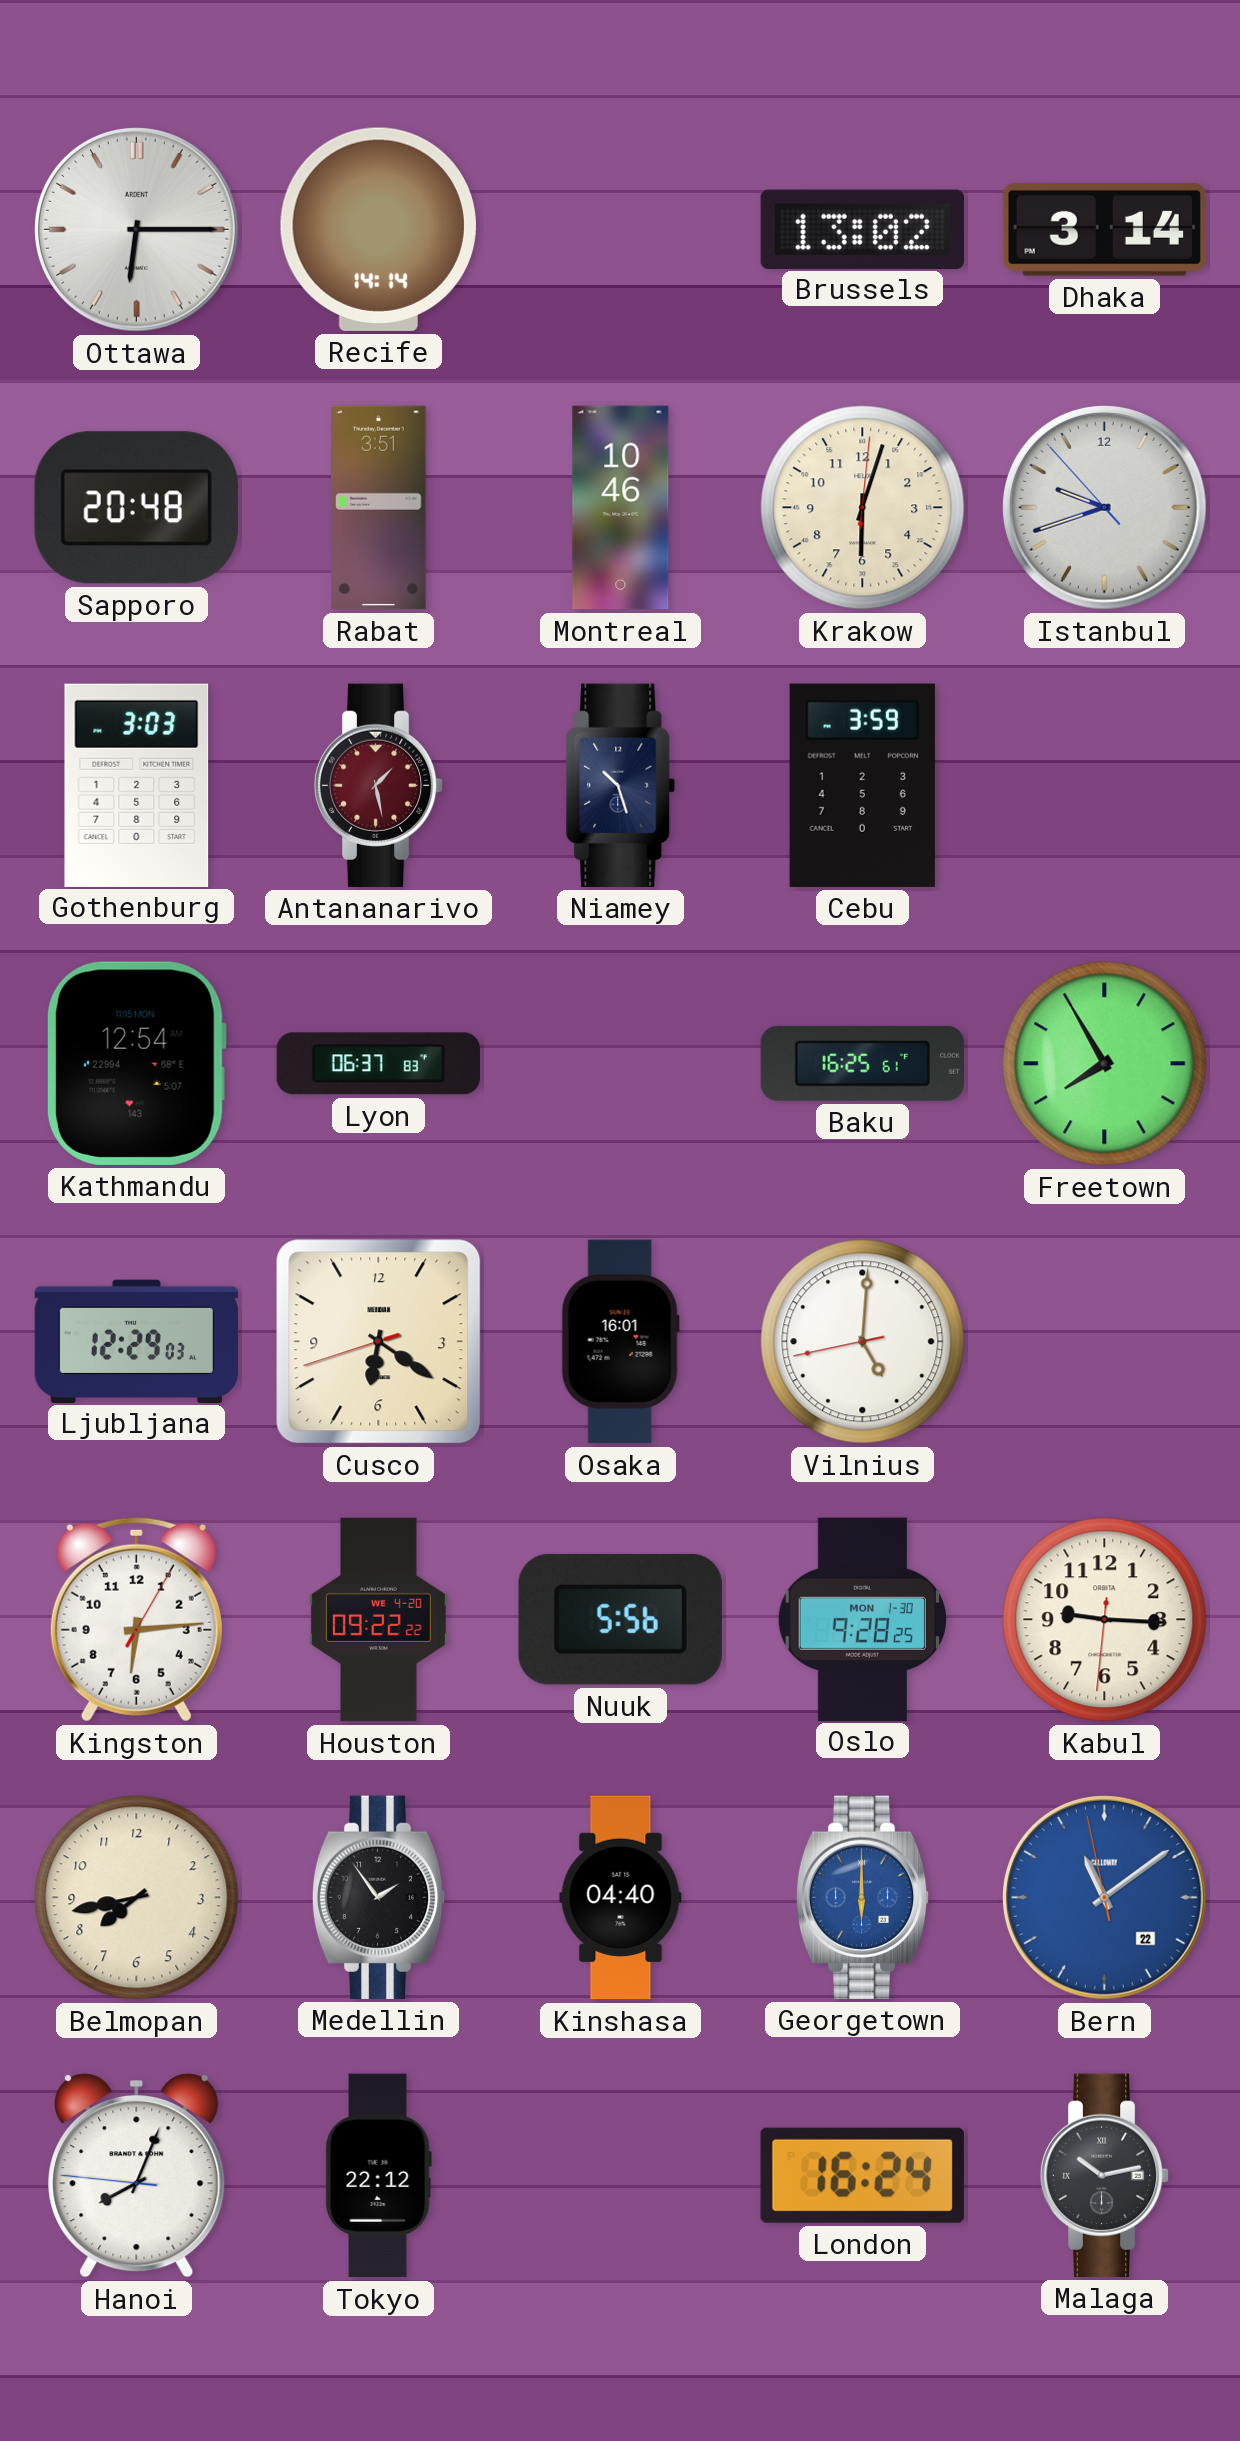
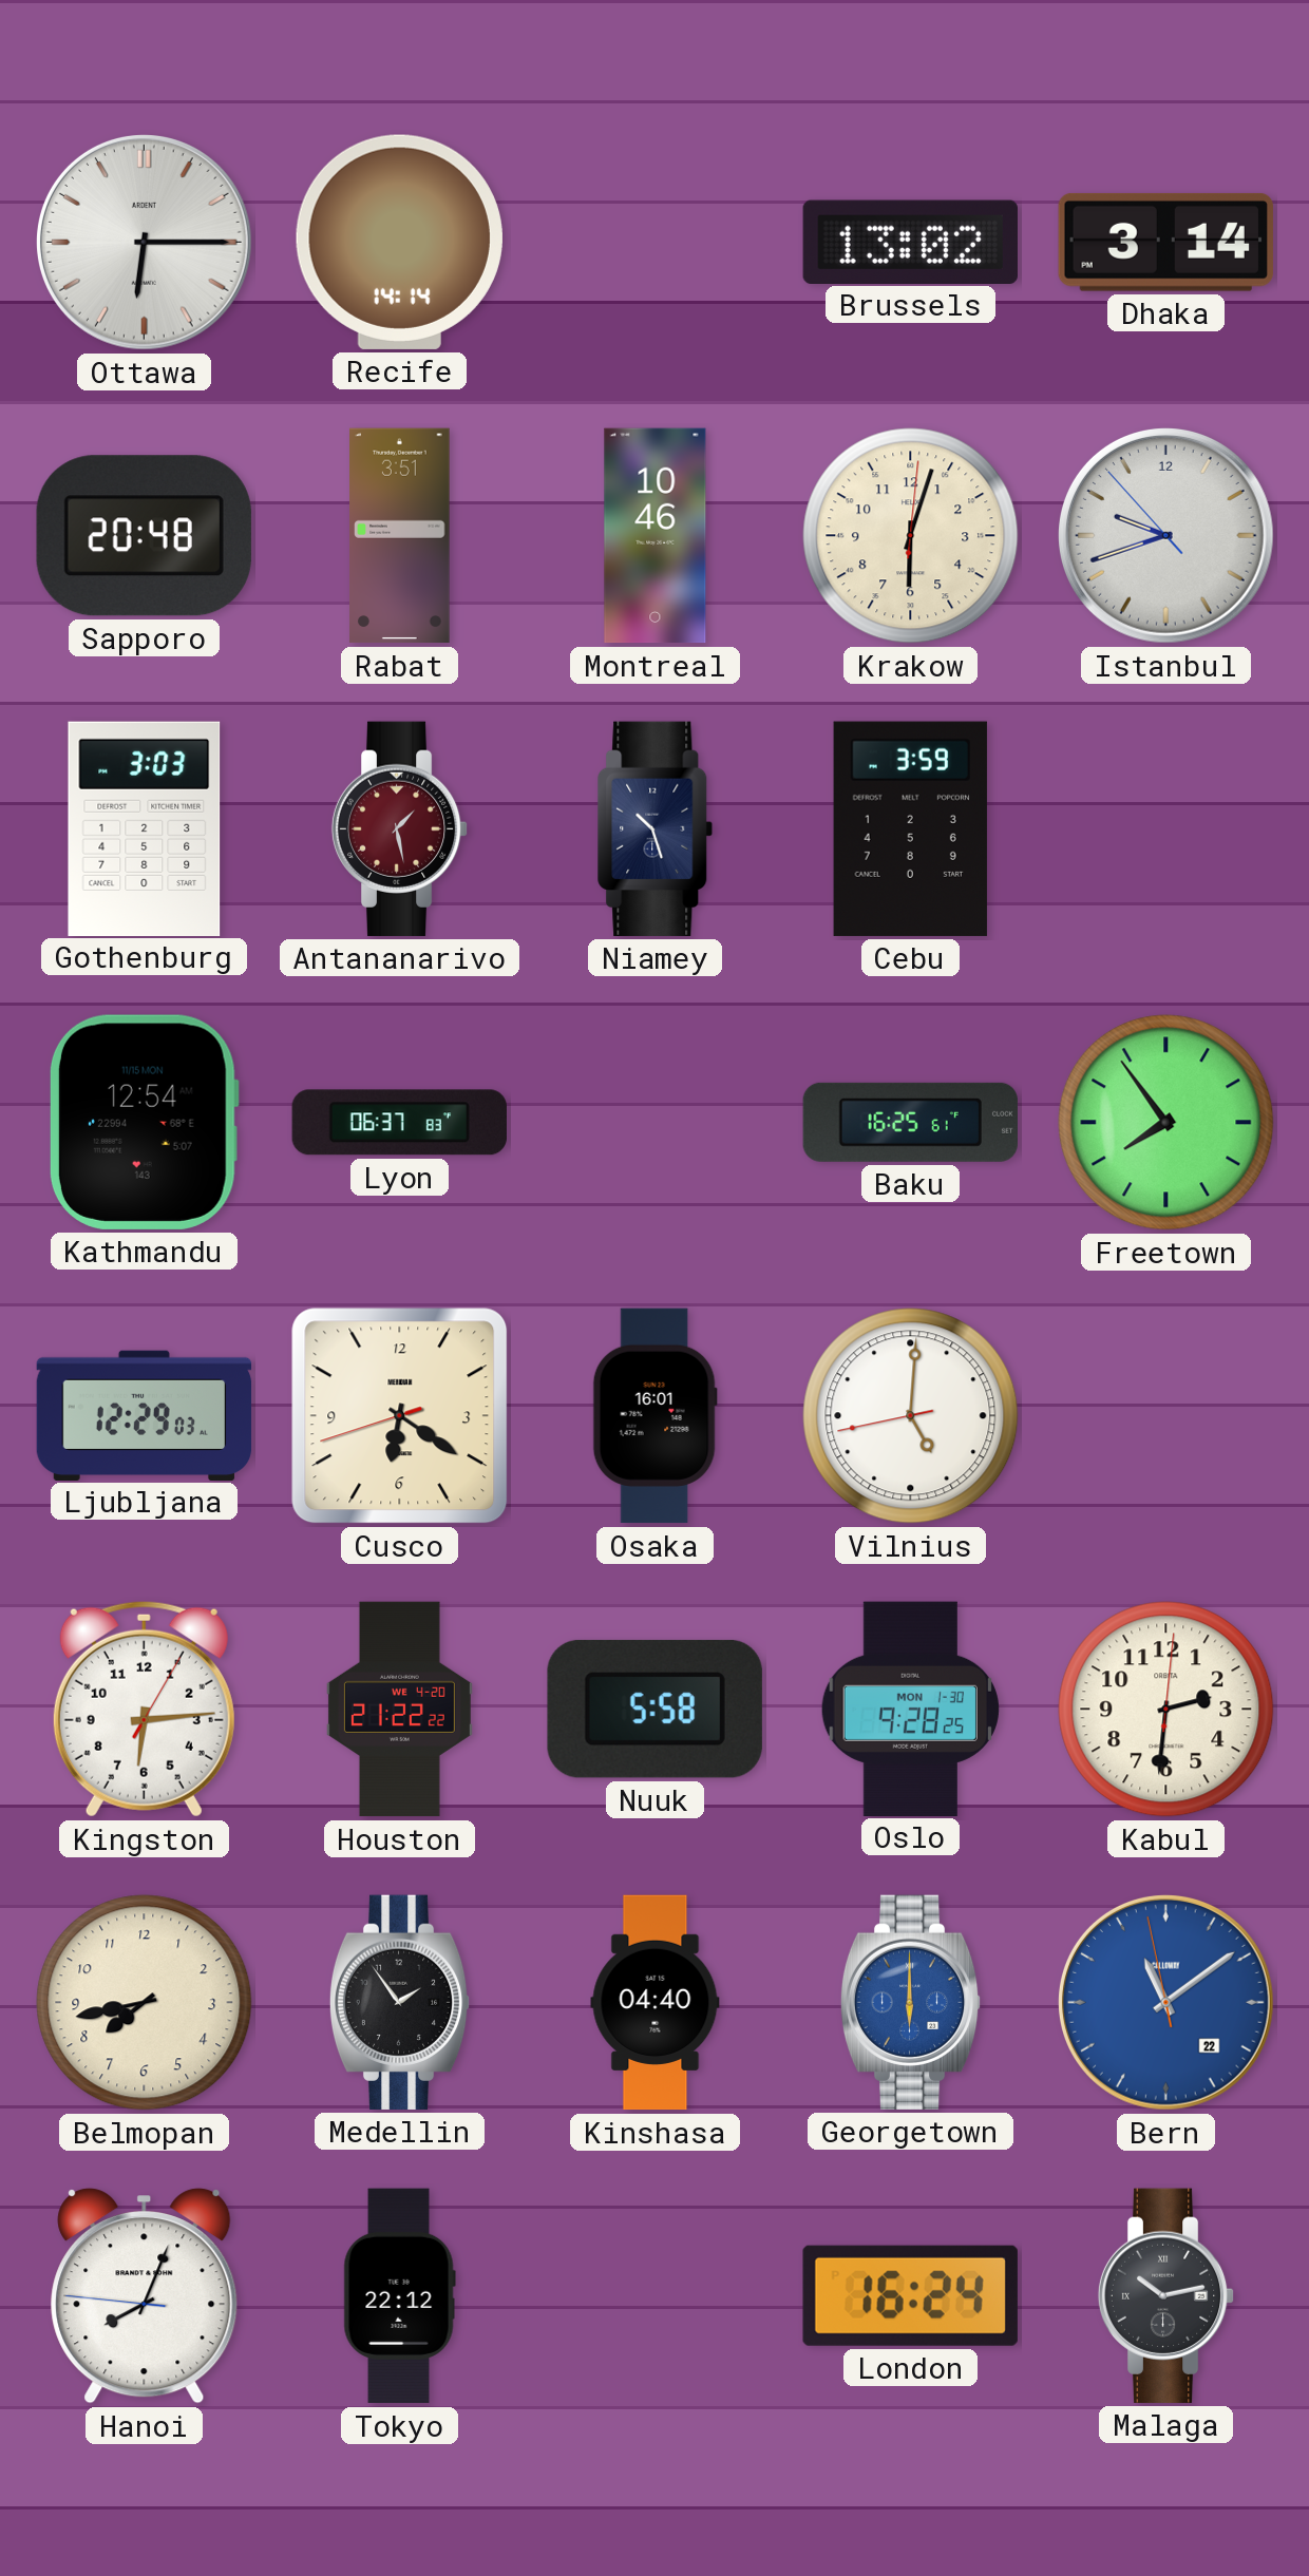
Freetown: 7:55 -> 7:54 (1166, 1123)
Houston: 09:22 -> 21:22 (399, 1710)
Nuuk: 5:56 -> 5:58 (654, 1709)
Kabul: 9:15 -> 2:31 (1166, 1710)
